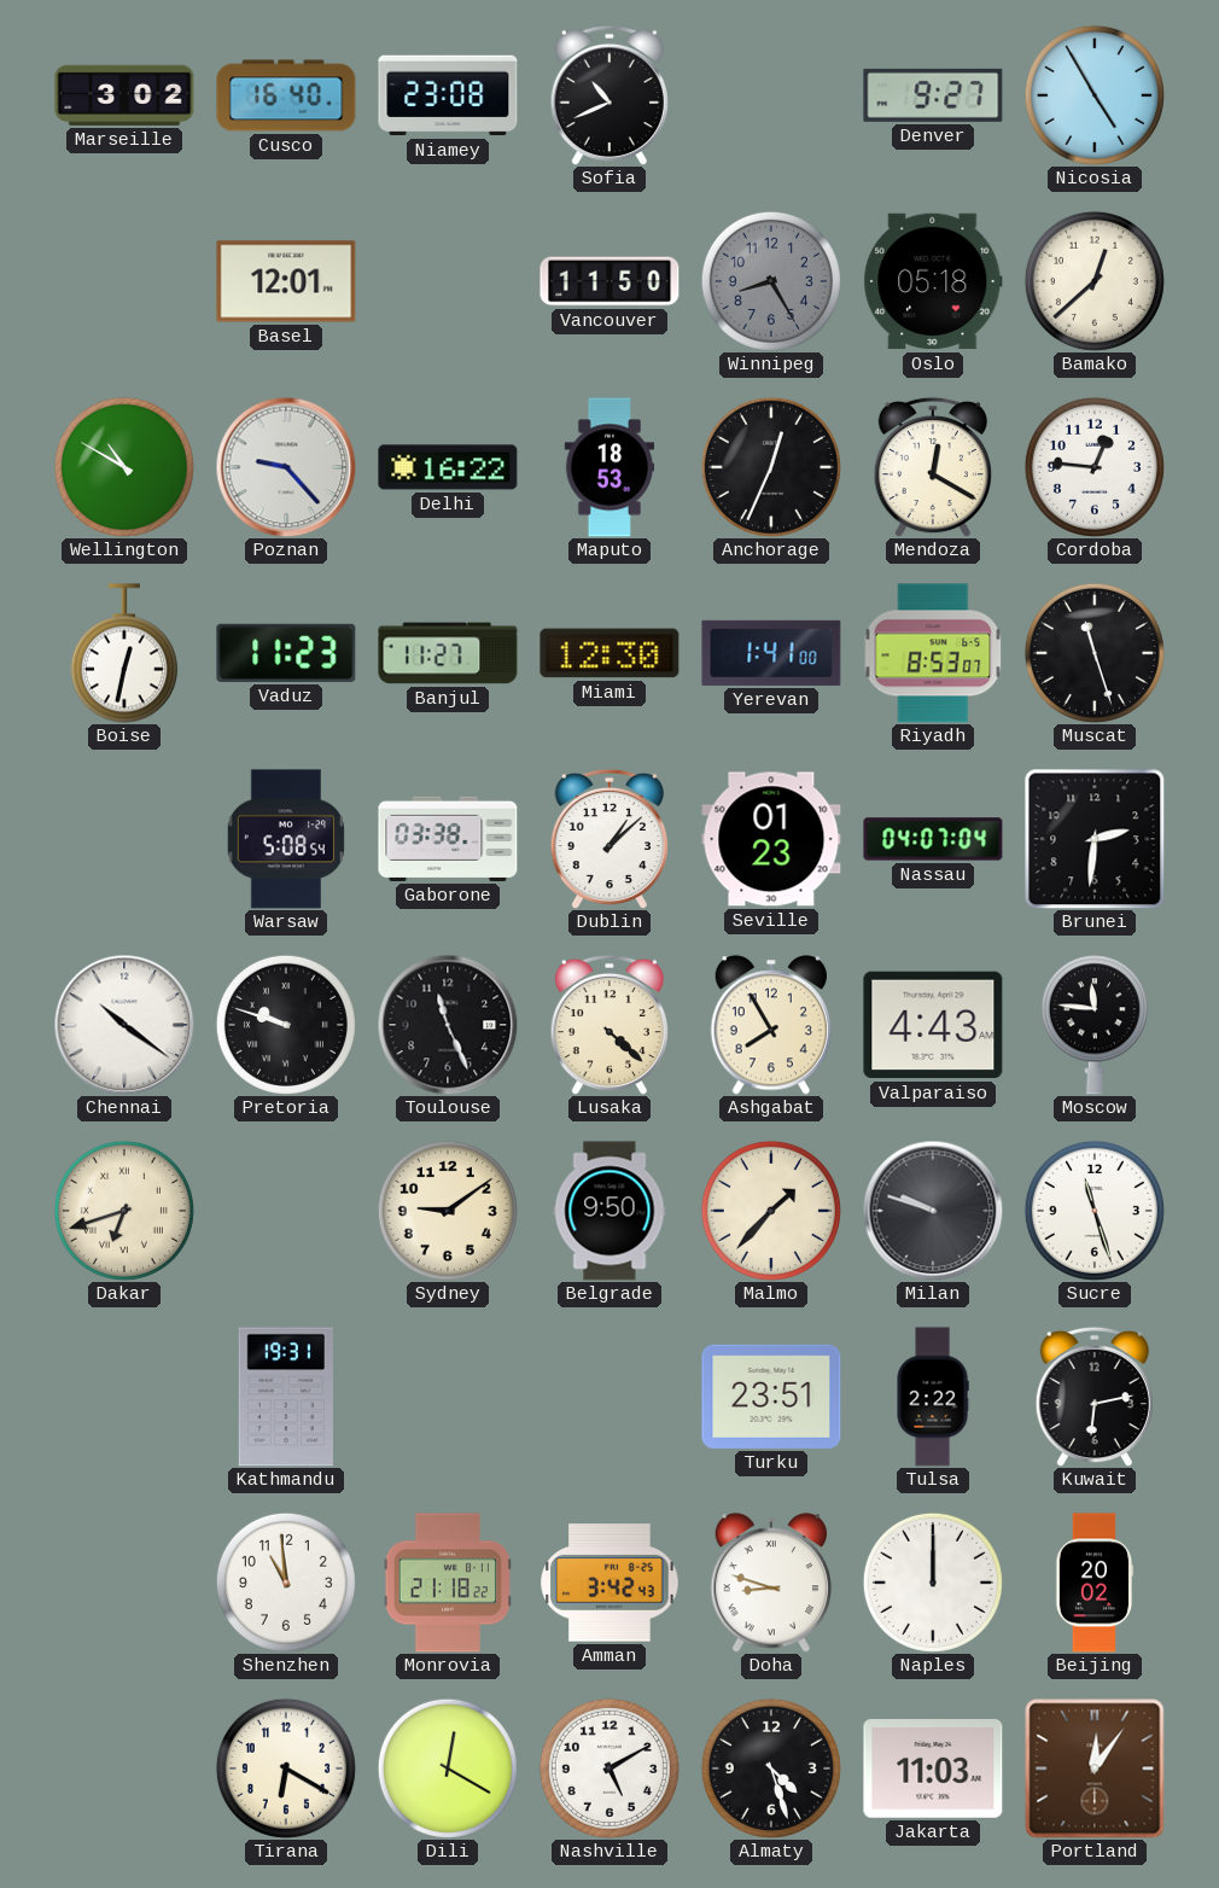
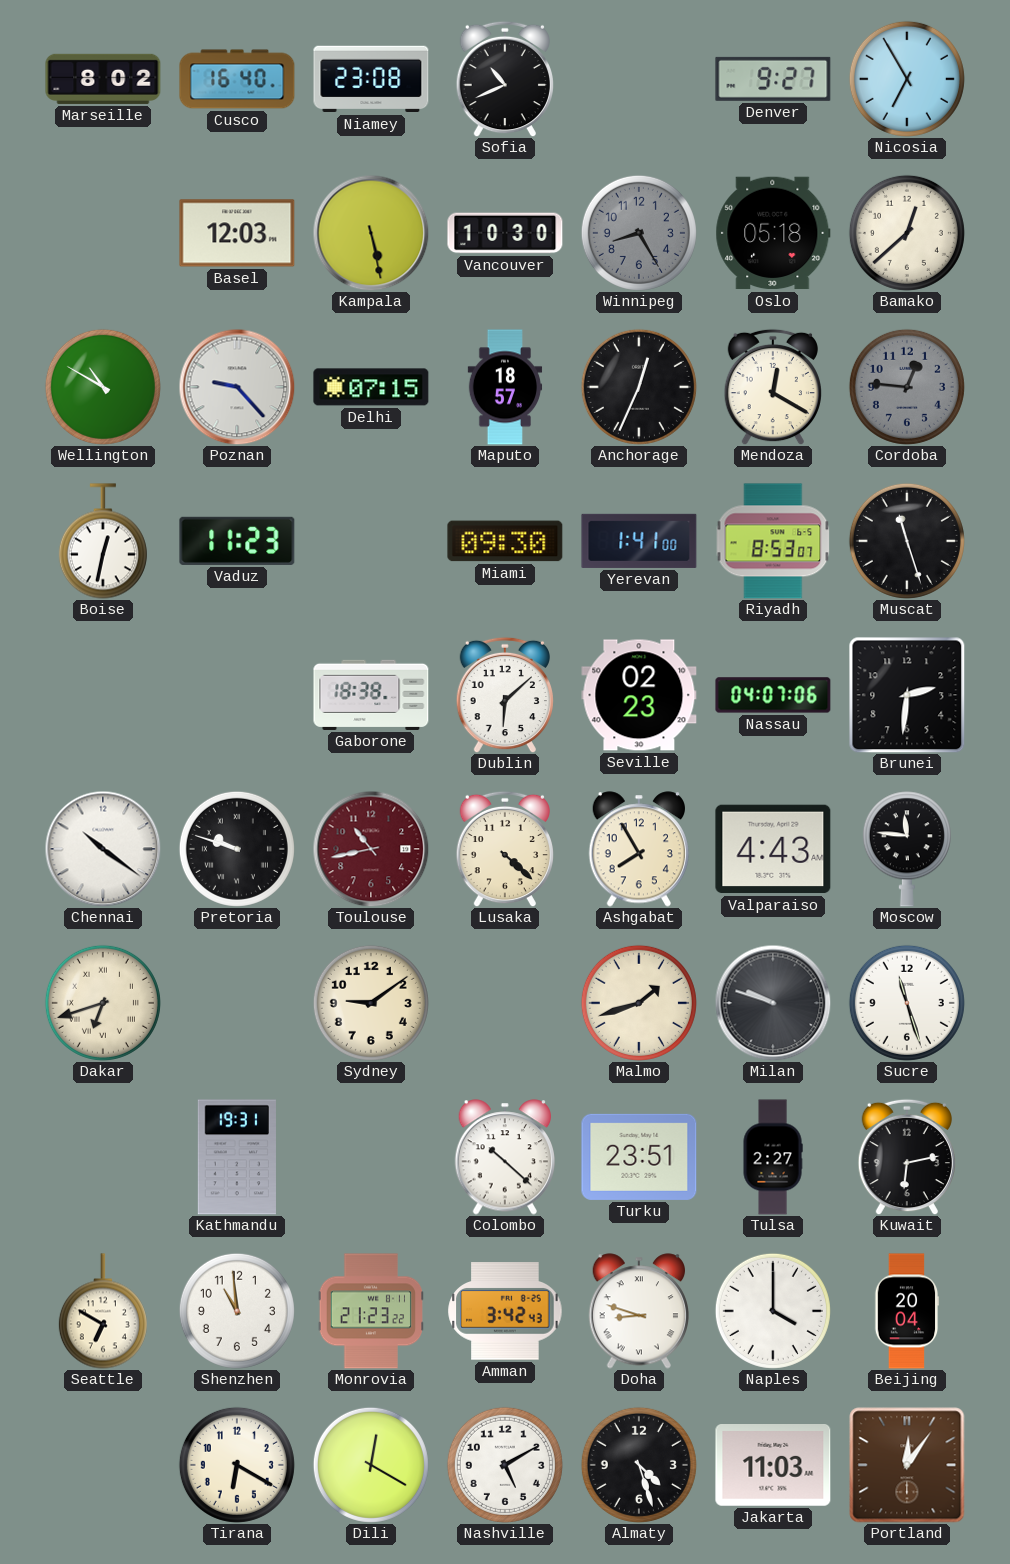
Marseille: 3:02 -> 8:02 (103, 79)
Nicosia: 4:55 -> 6:55 (907, 79)
Basel: 12:01 -> 12:03 (237, 233)
Kampala: none -> 5:28 (371, 233)
Vancouver: 11:50 -> 10:30 (505, 233)
Delhi: 16:22 -> 07:15 (371, 387)
Maputo: 18:53 -> 18:57 (505, 387)
Cordoba dial: white -> grey (907, 387)
Banjul: 11:27 -> none (448, 653)
Miami: 12:30 -> 09:30 (505, 541)
Warsaw: 5:08 -> none (286, 839)
Gaborone: 03:38 -> 18:38 (371, 695)
Dublin: 1:08 -> 6:08 (505, 695)
Seville: 01:23 -> 02:23 (639, 695)
Nassau: 04:07:04 -> 04:07:06 (773, 695)
Toulouse: 11:26 -> 10:43 (371, 849)
Toulouse dial: black -> burgundy (371, 849)
Belgrade: 9:50 -> none (609, 1211)
Malmo: 1:37 -> 1:42 (639, 1003)
Colombo: none -> 10:22 (505, 1157)
Tulsa: 2:22 -> 2:27 (773, 1157)
Seattle: none -> 6:50 (103, 1311)
Monrovia: 21:18 -> 21:23 (370, 1311)
Naples: 12:00 -> 4:00 (773, 1311)
Beijing: 20:02 -> 20:04 (907, 1311)
